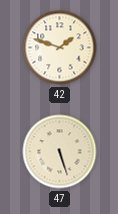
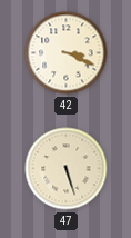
42: 1:48 -> 3:19 (67, 53)
